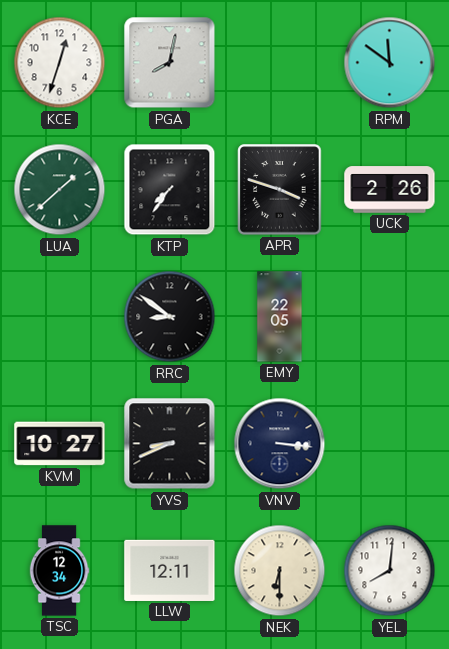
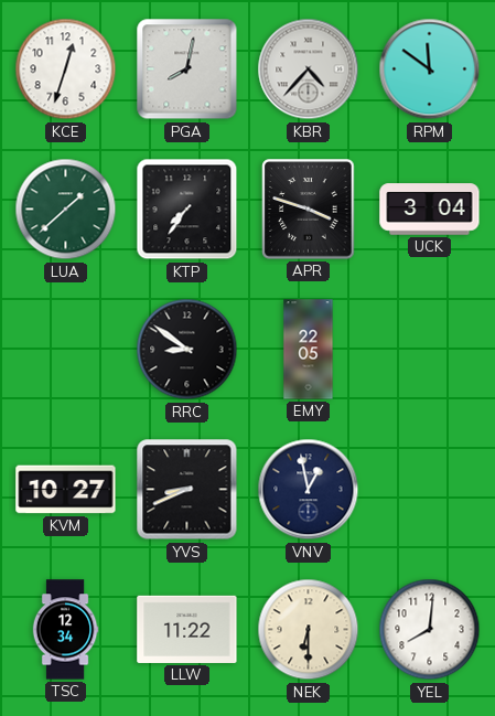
KBR: none -> 4:37 (309, 70)
UCK: 2:26 -> 3:04 (430, 210)
VNV: 3:16 -> 12:58 (309, 490)
LLW: 12:11 -> 11:22 (187, 629)
